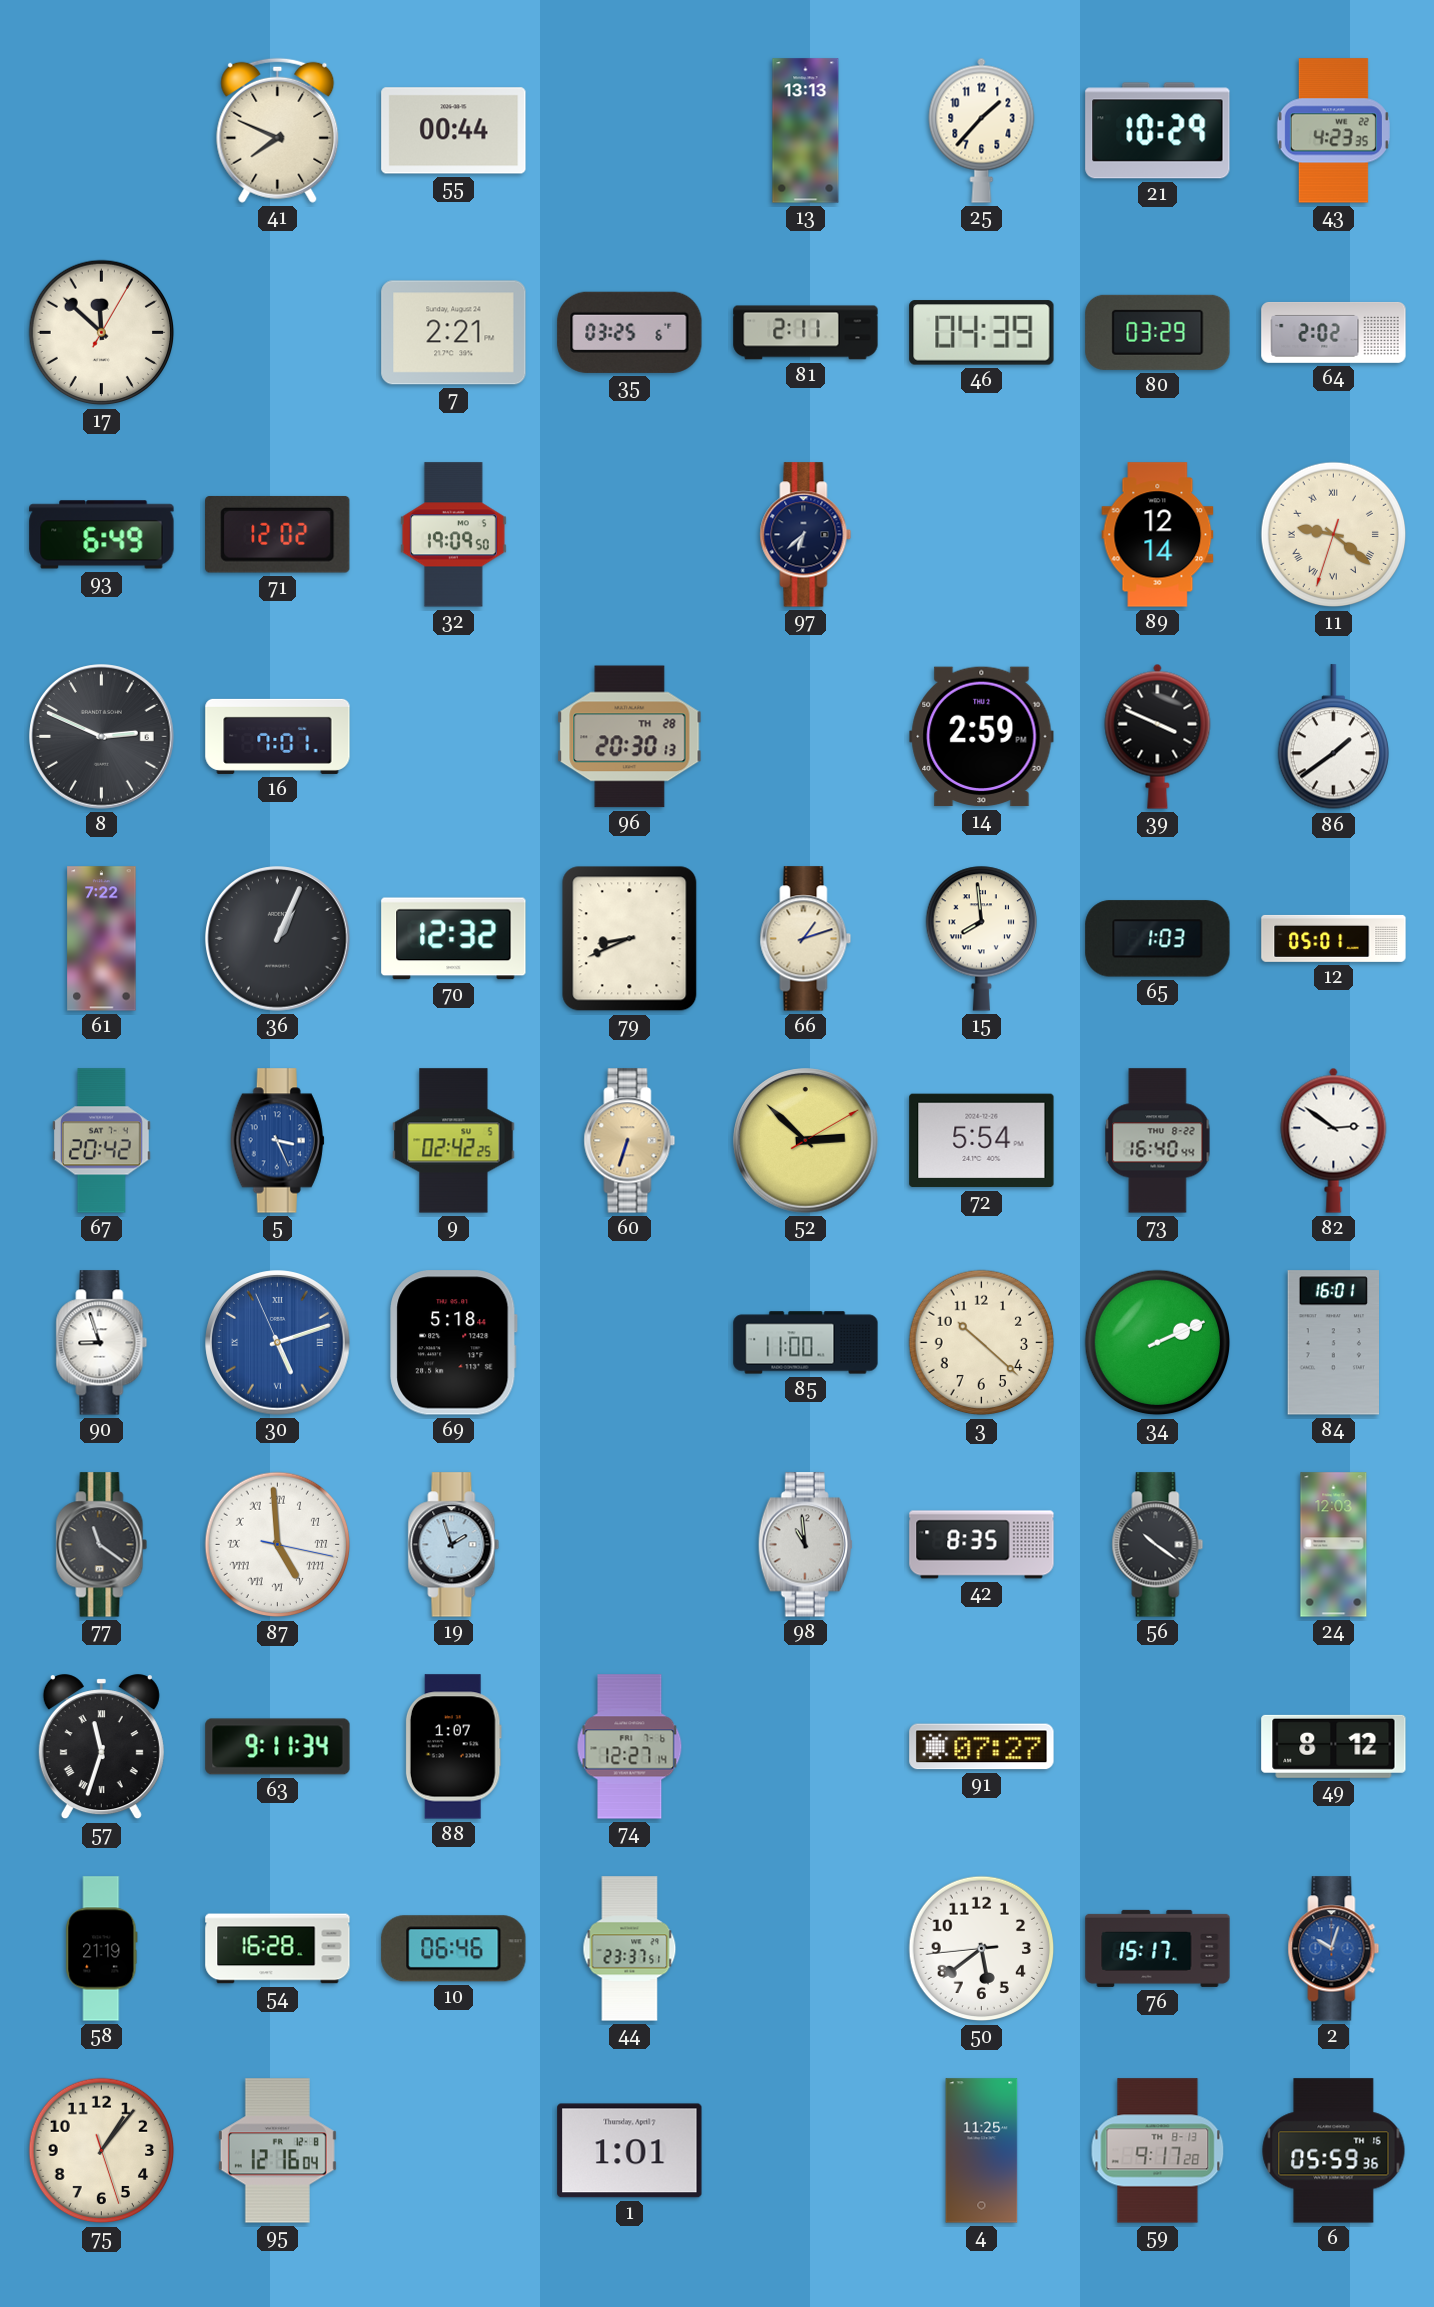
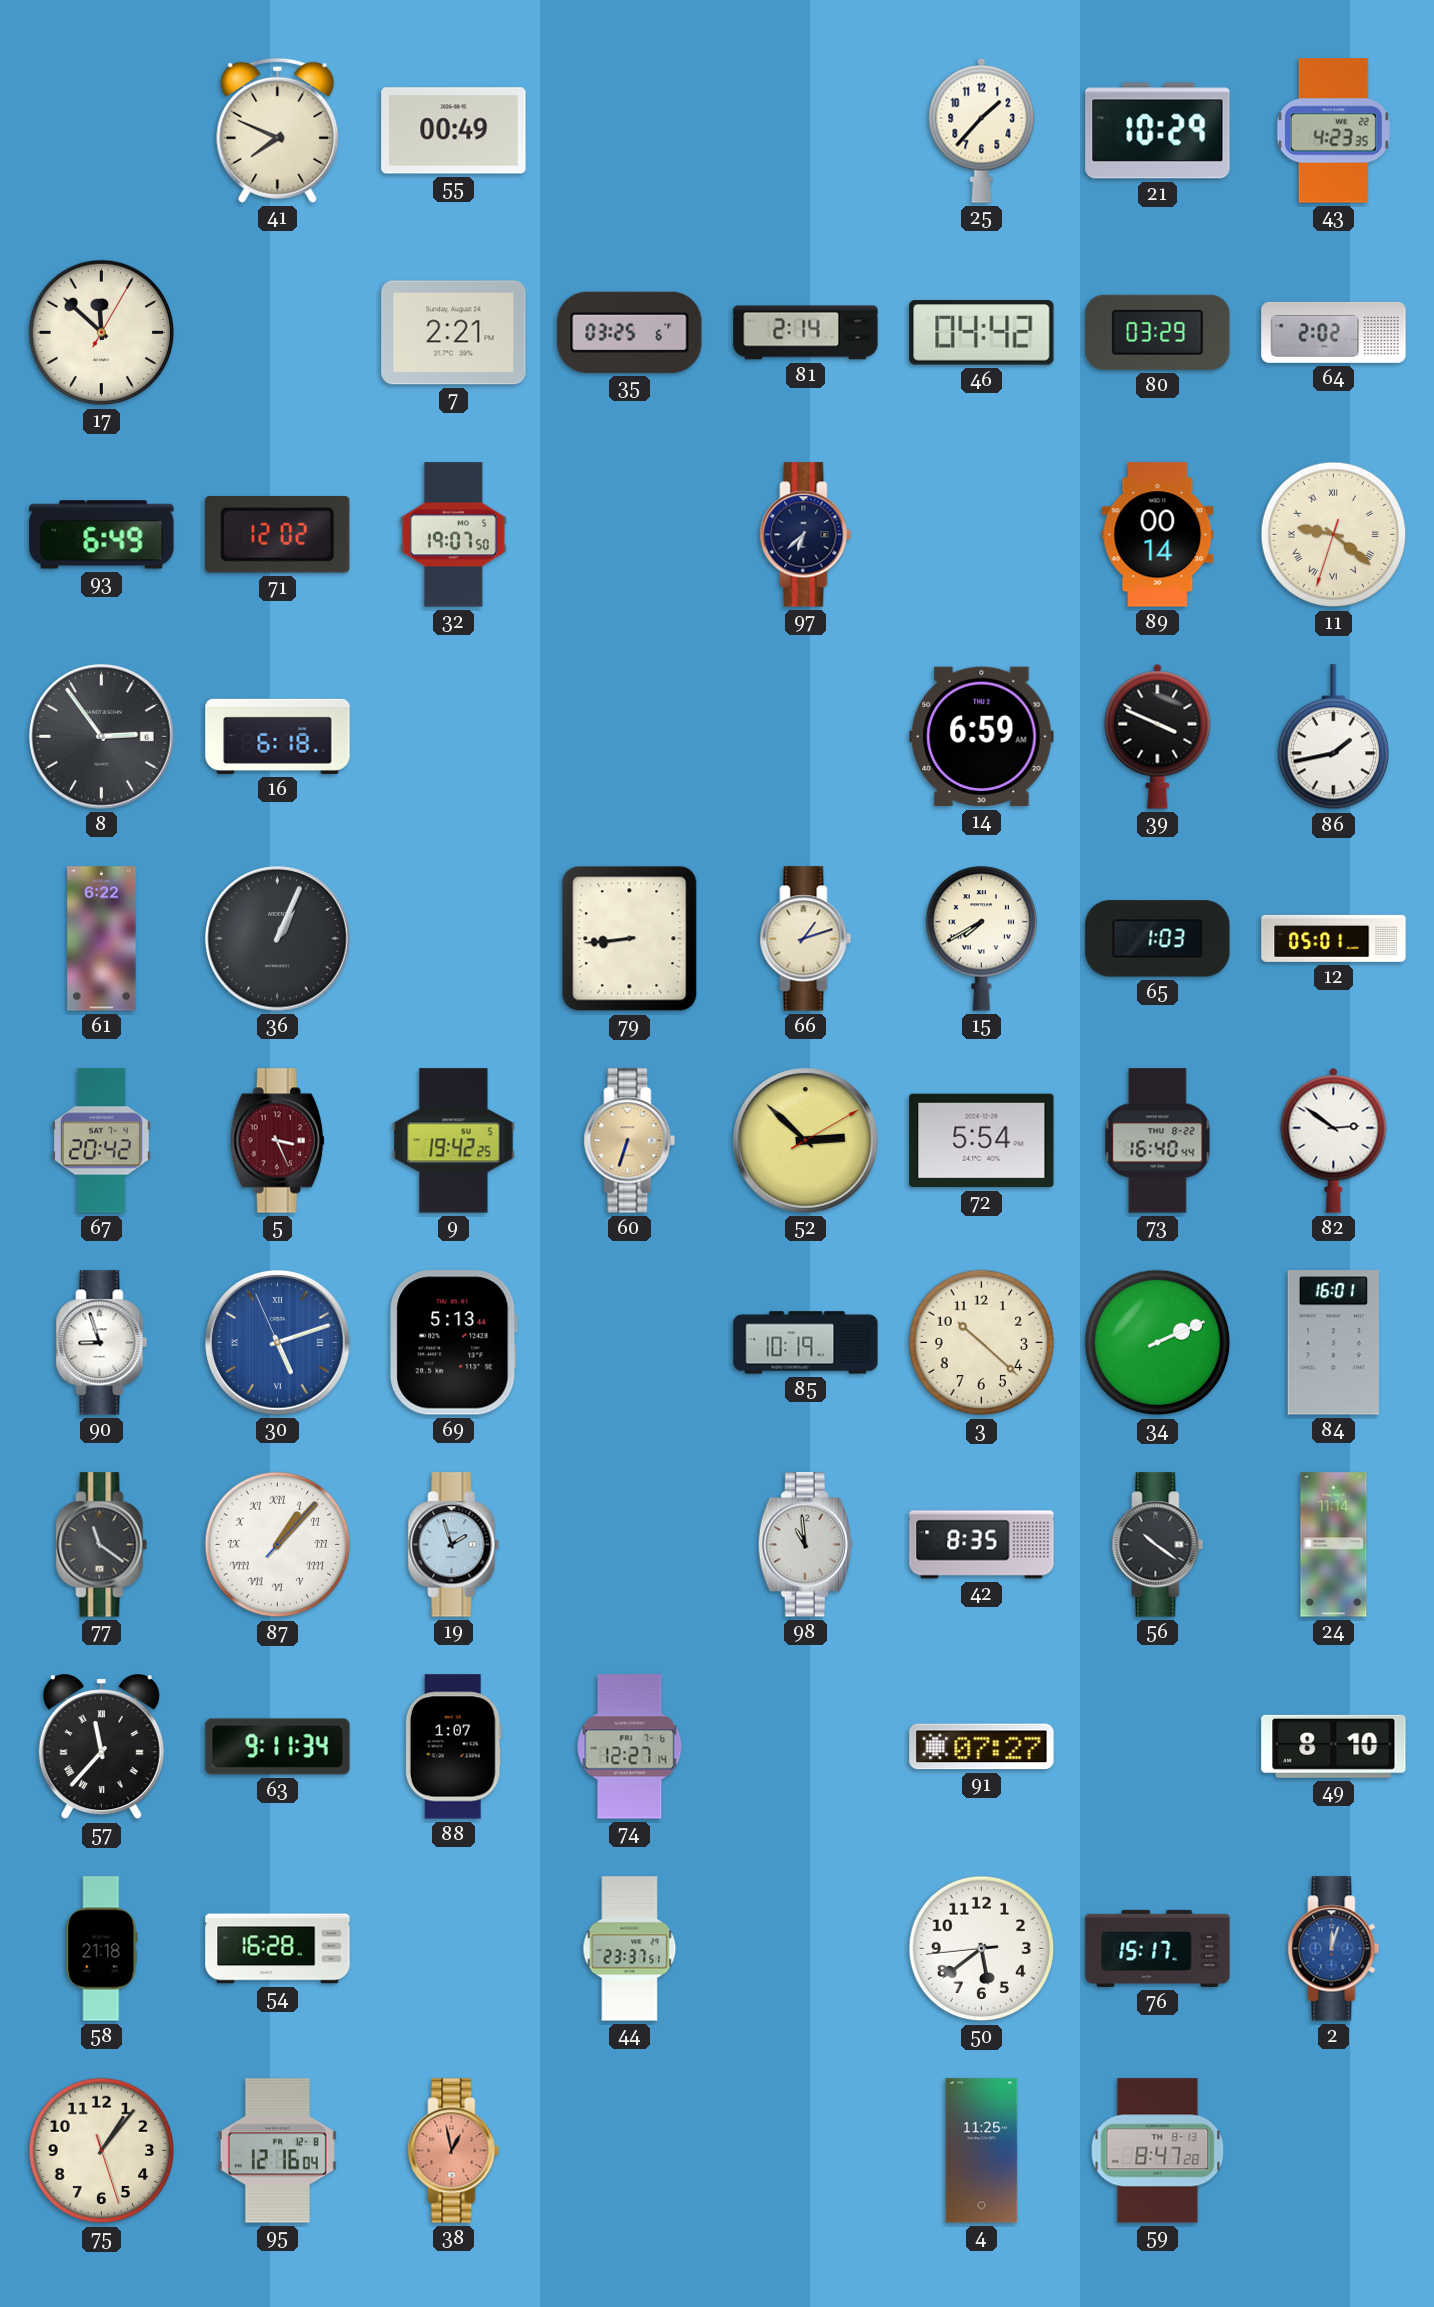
55: 00:44 -> 00:49 (454, 131)
13: 13:13 -> none (806, 131)
81: 2:11 -> 2:14 (806, 333)
46: 04:39 -> 04:42 (982, 333)
32: 19:09 -> 19:07 (453, 535)
89: 12:14 -> 00:14 (1158, 535)
8: 2:49 -> 2:54 (102, 737)
16: 7:01 -> 6:18 (278, 736)
96: 20:30 -> none (630, 737)
14: 2:59 -> 6:59 (982, 737)
86: 1:39 -> 1:43 (1333, 737)
61: 7:22 -> 6:22 (102, 939)
70: 12:32 -> none (454, 939)
79: 8:41 -> 8:44 (630, 939)
15: 7:59 -> 7:40 (981, 938)
5 dial: blue -> burgundy (277, 1141)
9: 02:42 -> 19:42 (454, 1141)
69: 5:18 -> 5:13 (454, 1343)
85: 11:00 -> 10:19 (806, 1343)
87: 4:59 -> 1:07 (278, 1545)
24: 12:03 -> 11:14 (1334, 1545)
57: 11:33 -> 11:37 (101, 1747)
49: 8:12 -> 8:10 (1334, 1746)
58: 21:19 -> 21:18 (102, 1949)
10: 06:46 -> none (454, 1949)
2: 10:03 -> 12:03 (1334, 1949)
38: none -> 12:58 (454, 2151)
1: 1:01 -> none (630, 2151)
59: 9:17 -> 8:47 (1158, 2151)
6: 05:59 -> none (1334, 2151)
